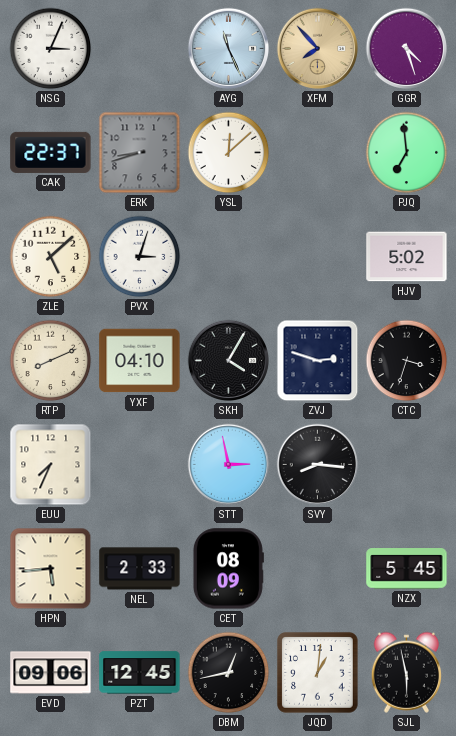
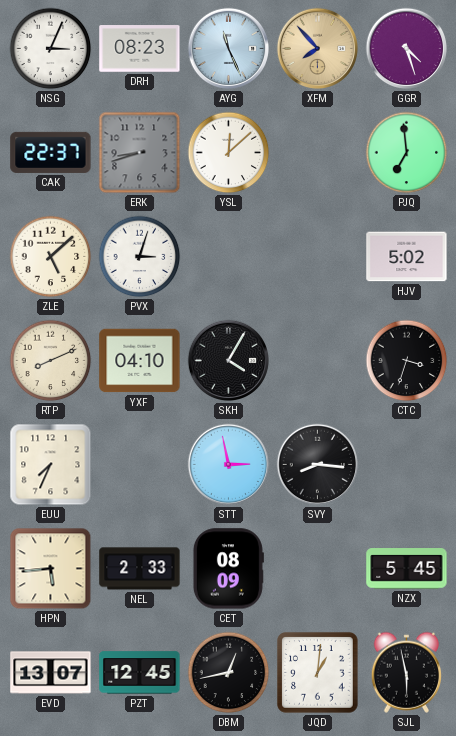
DRH: none -> 08:23 (140, 49)
ZVJ: 2:48 -> none (318, 361)
EVD: 09:06 -> 13:07 (51, 673)
